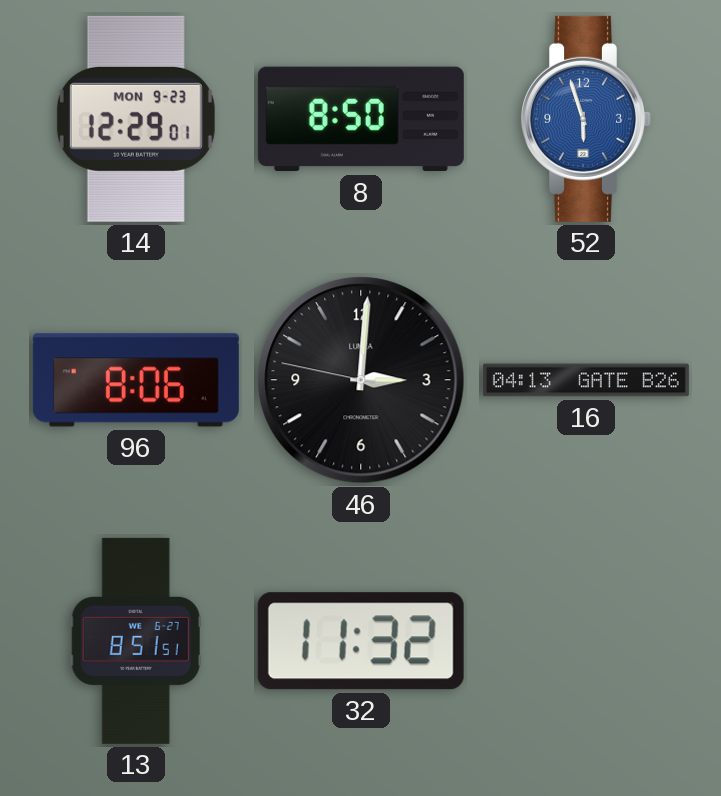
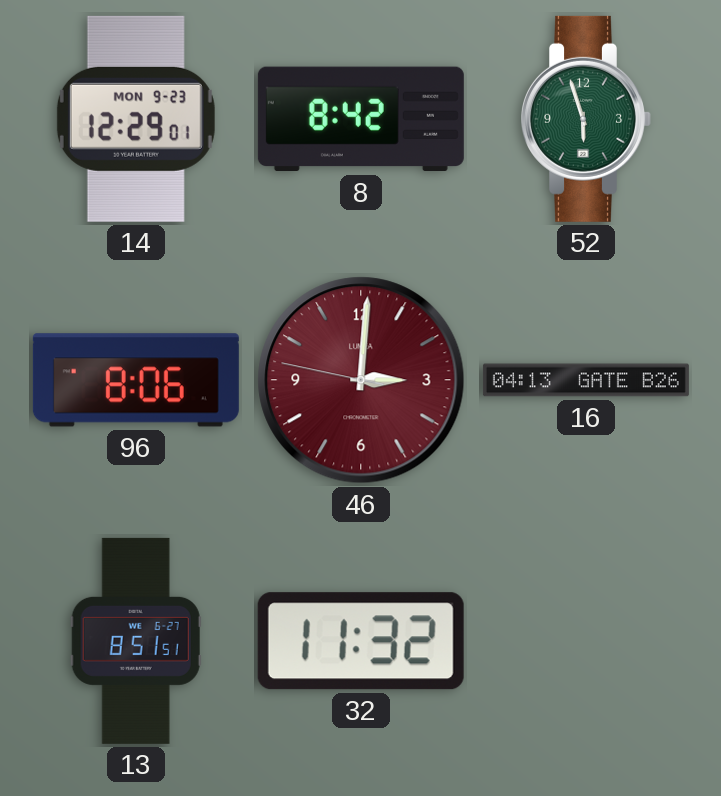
8: 8:50 -> 8:42 (361, 119)
52 dial: blue -> green (587, 119)
46 dial: black -> burgundy (361, 380)
